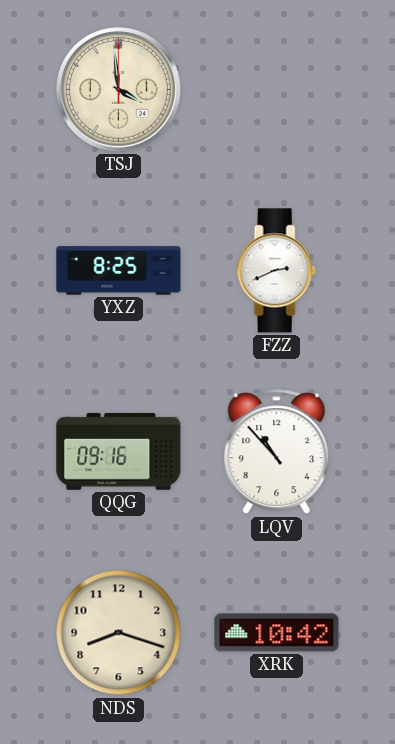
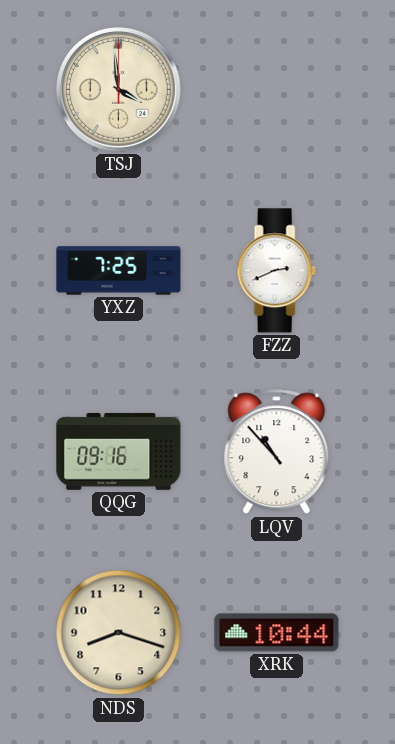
YXZ: 8:25 -> 7:25 (119, 271)
XRK: 10:42 -> 10:44 (277, 633)
